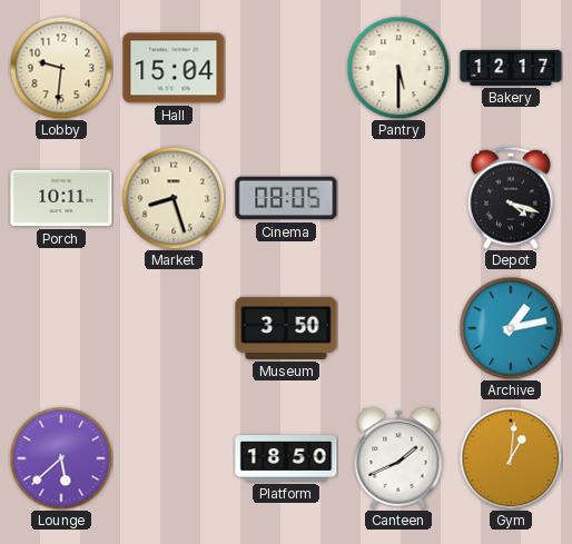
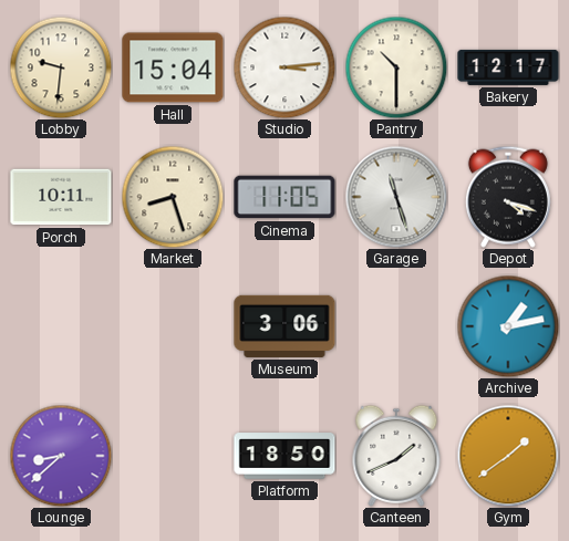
Studio: none -> 3:14 (284, 67)
Pantry: 5:30 -> 10:30 (396, 67)
Cinema: 08:05 -> 11:05 (284, 197)
Garage: none -> 11:27 (396, 197)
Museum: 3:50 -> 3:06 (284, 326)
Lounge: 5:38 -> 8:38 (61, 456)
Gym: 1:01 -> 1:39 (508, 456)
